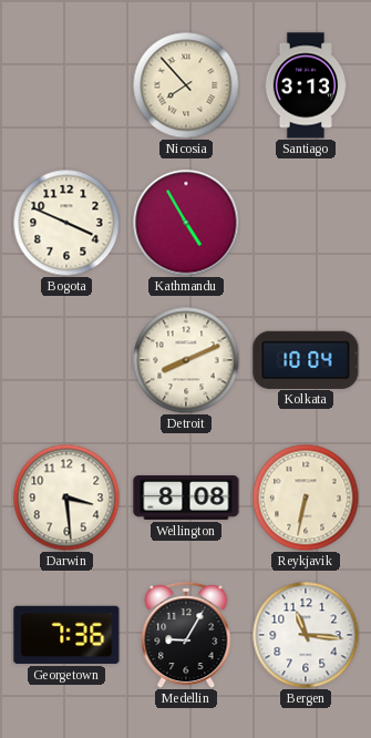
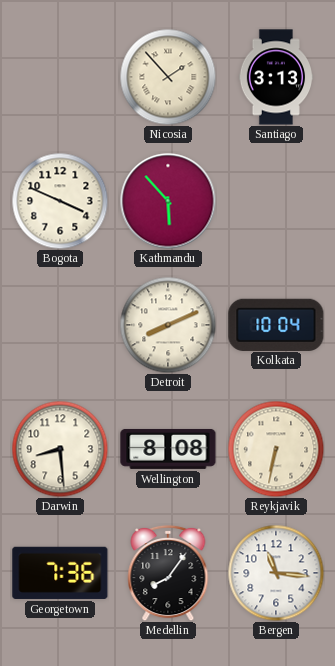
Nicosia: 7:53 -> 1:53 (168, 77)
Kathmandu: 4:55 -> 5:53 (168, 201)
Darwin: 3:29 -> 8:29 (60, 449)
Medellin: 9:05 -> 8:06 (168, 573)
